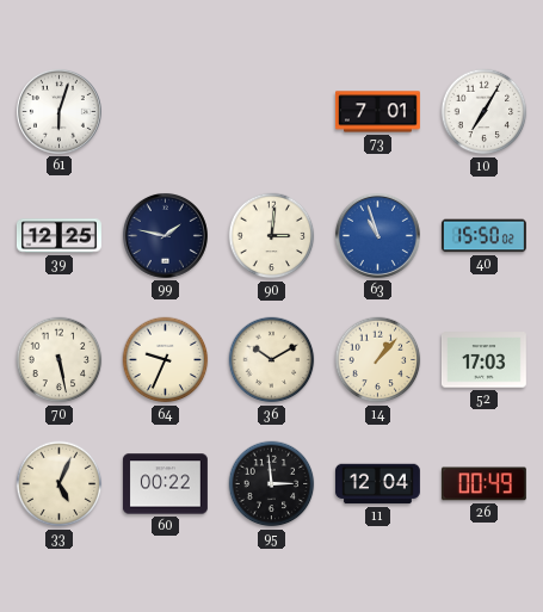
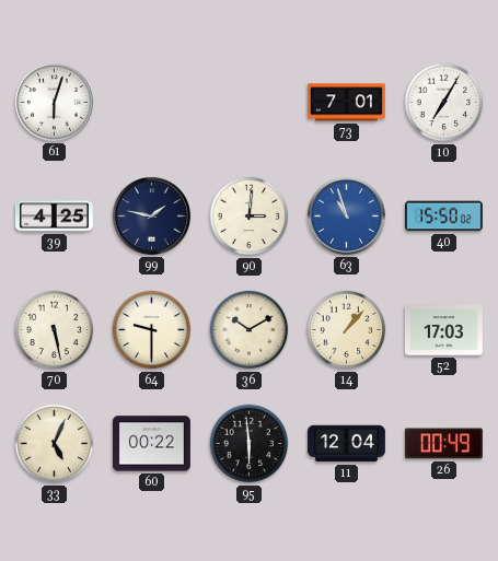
39: 12:25 -> 4:25 (54, 217)
64: 9:34 -> 9:30 (152, 330)
95: 2:59 -> 5:59 (250, 444)
